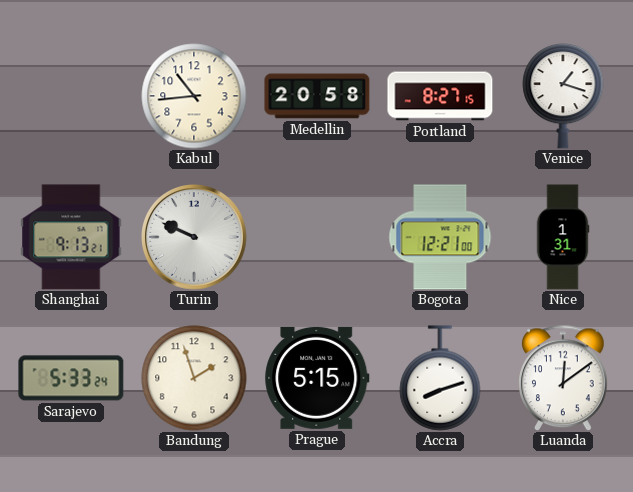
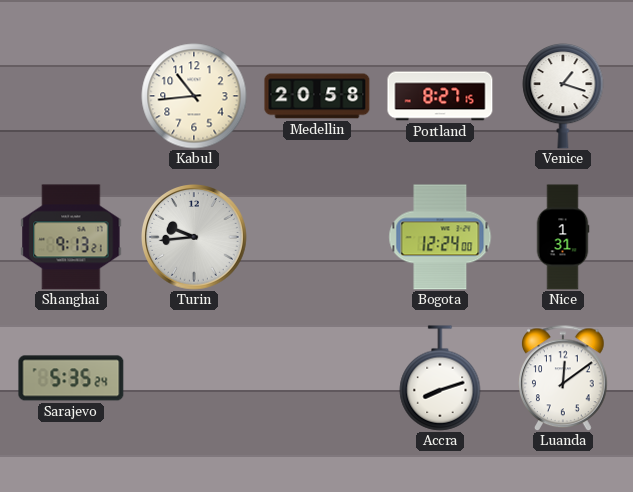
Turin: 9:49 -> 9:44 (195, 238)
Bogota: 12:21 -> 12:24 (440, 237)
Sarajevo: 5:33 -> 5:35 (71, 378)
Bandung: 1:57 -> none (194, 378)
Prague: 5:15 -> none (317, 378)
